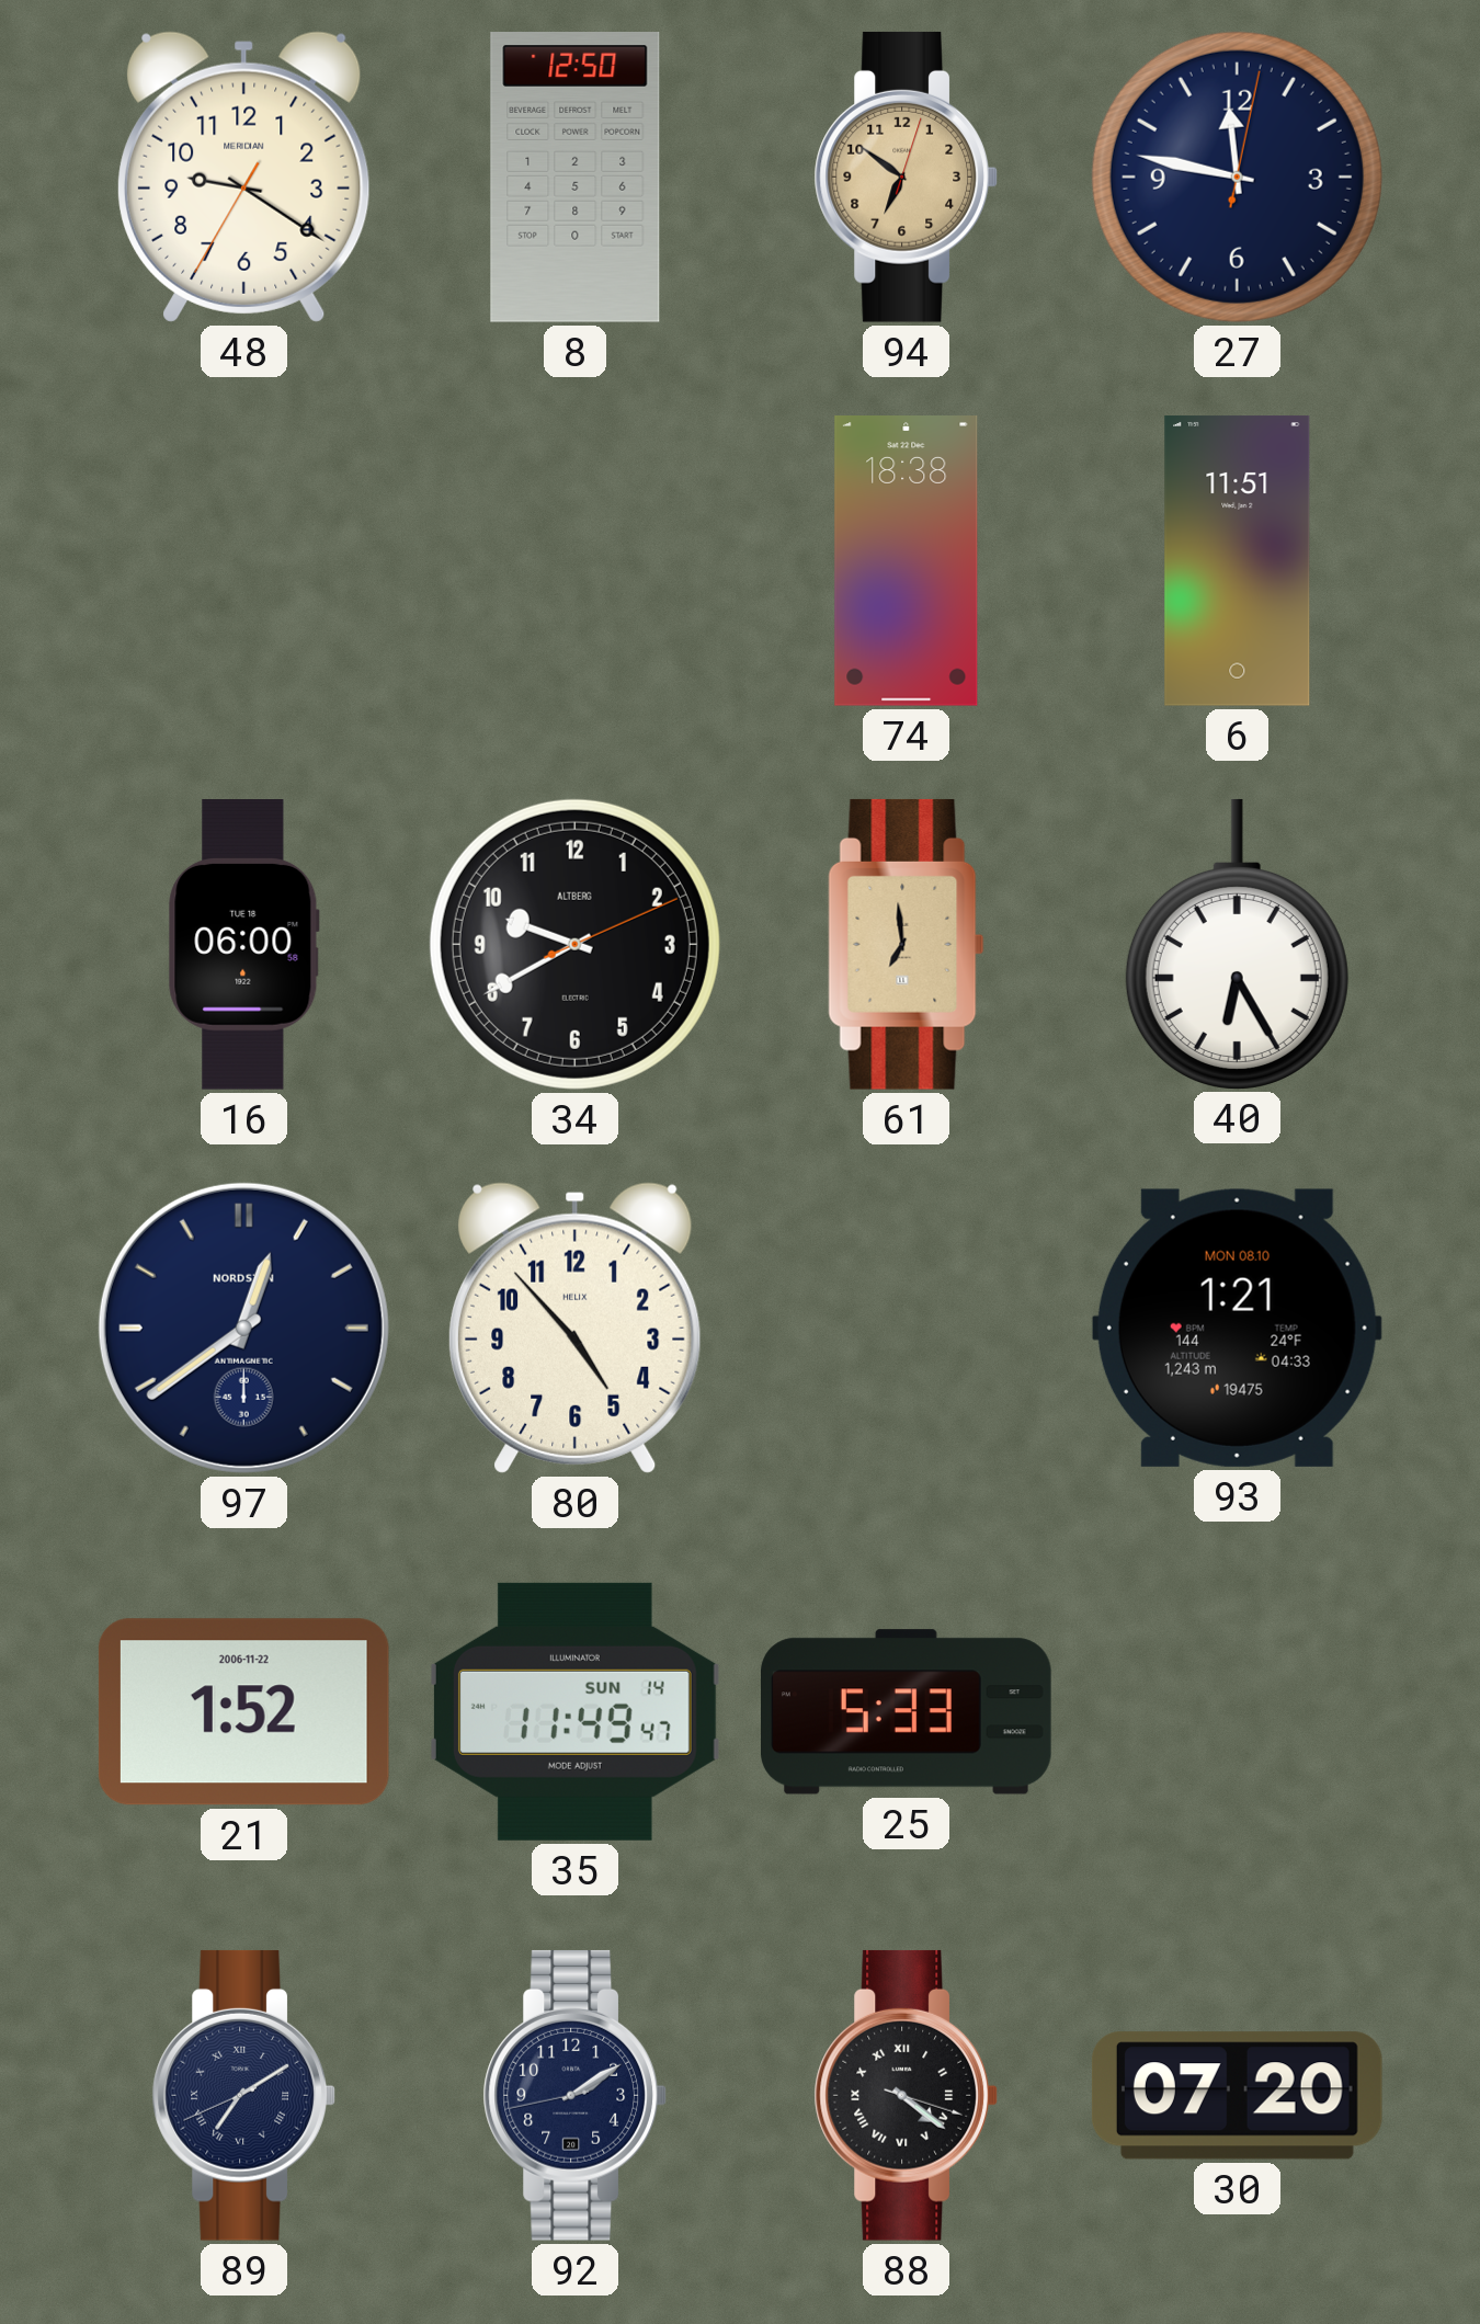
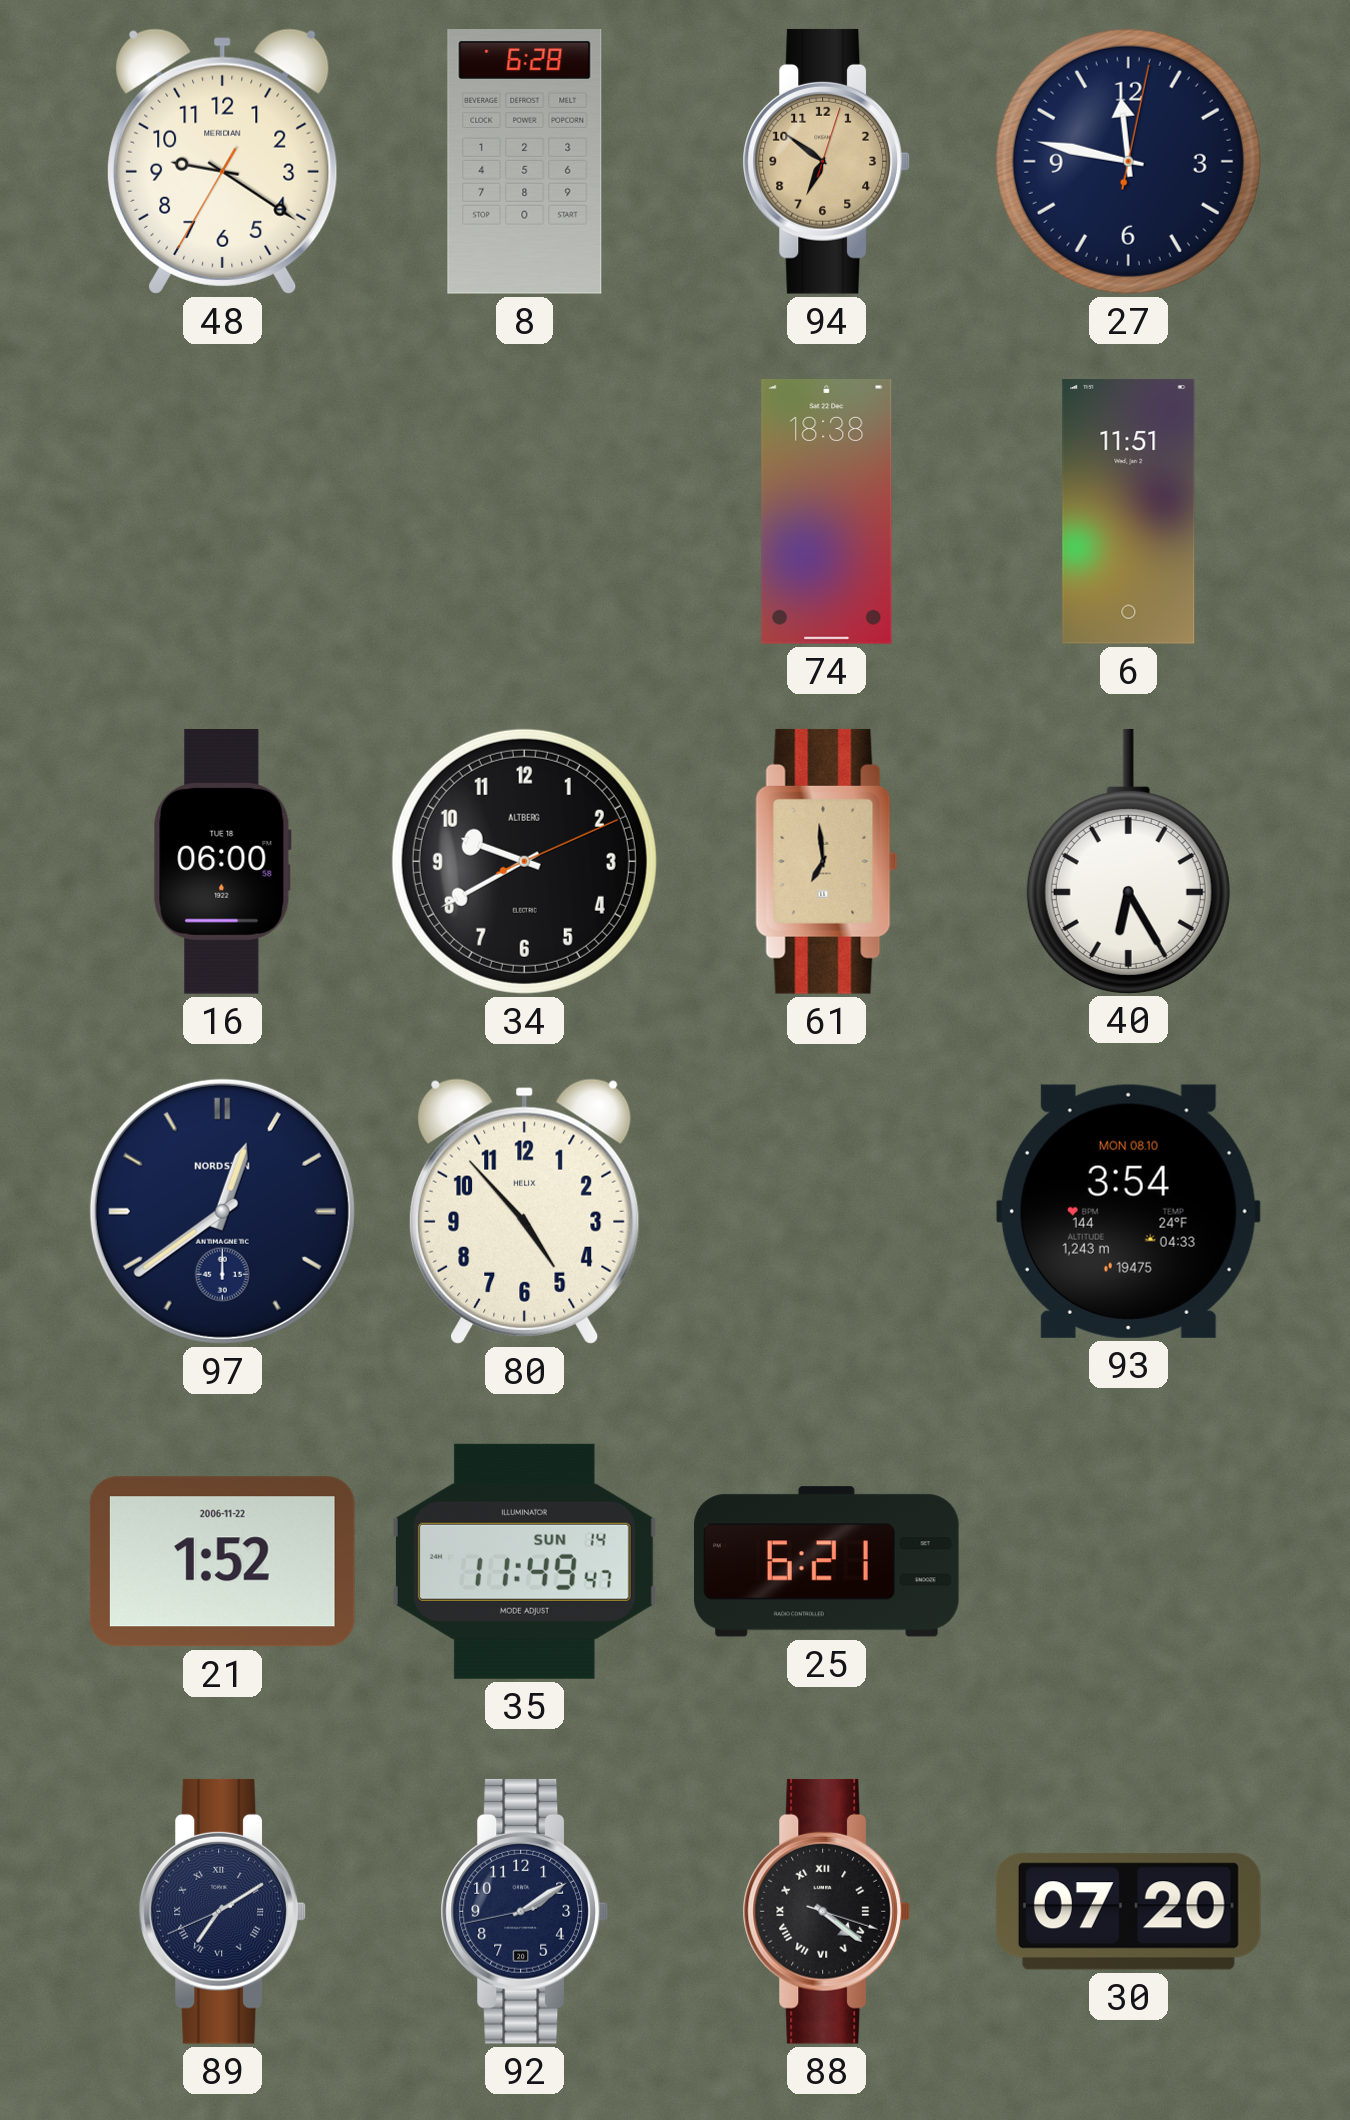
8: 12:50 -> 6:28 (525, 162)
93: 1:21 -> 3:54 (1128, 1211)
25: 5:33 -> 6:21 (827, 1562)
